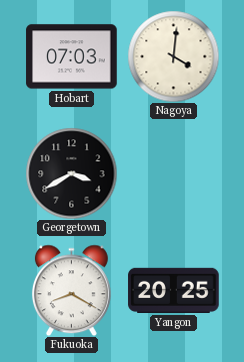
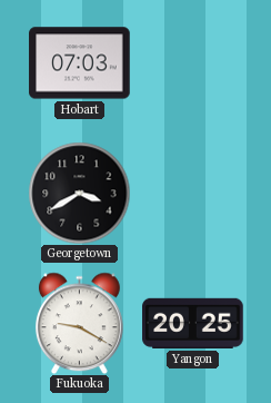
Nagoya: 4:01 -> none (173, 56)
Fukuoka: 8:20 -> 9:20 (79, 323)
